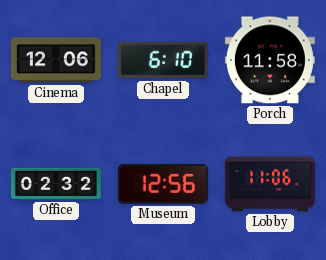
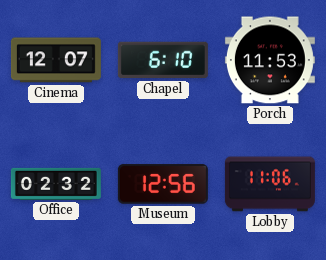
Cinema: 12:06 -> 12:07 (56, 60)
Porch: 11:58 -> 11:53 (270, 60)
